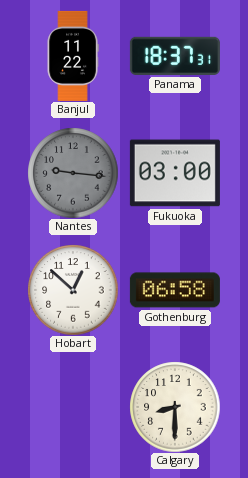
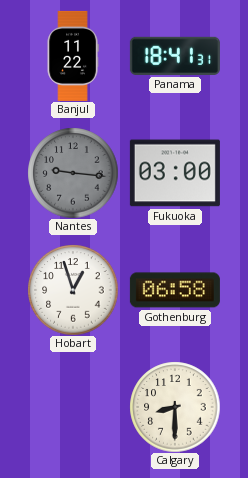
Panama: 18:37 -> 18:41 (175, 56)
Hobart: 12:52 -> 12:57 (73, 290)
